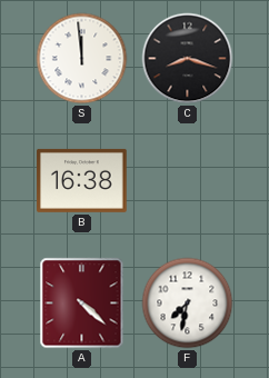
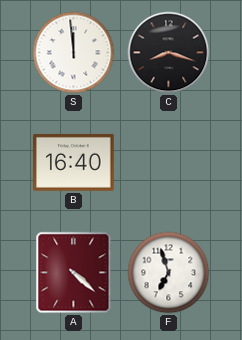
B: 16:38 -> 16:40 (74, 162)
F: 7:32 -> 6:57 (169, 273)
